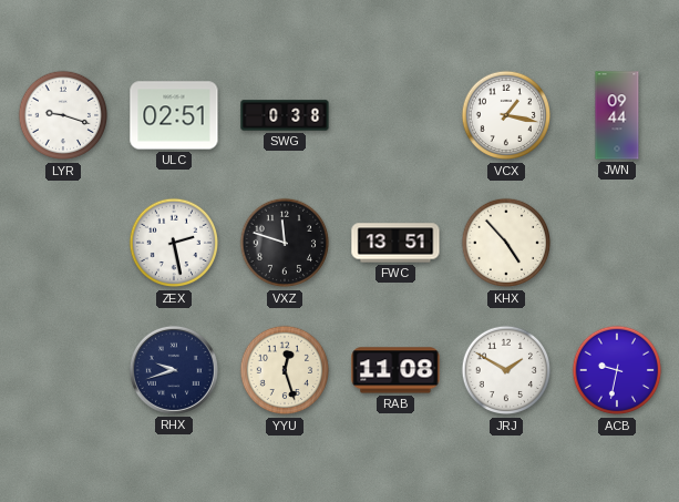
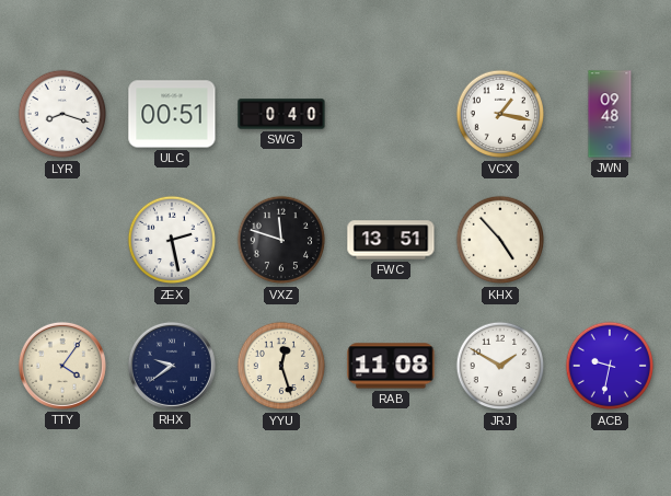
LYR: 9:18 -> 8:18 (62, 114)
ULC: 02:51 -> 00:51 (172, 114)
SWG: 0:38 -> 0:40 (281, 114)
JWN: 09:44 -> 09:48 (610, 114)
TTY: none -> 4:06 (62, 366)
RHX: 9:42 -> 9:39 (172, 366)
